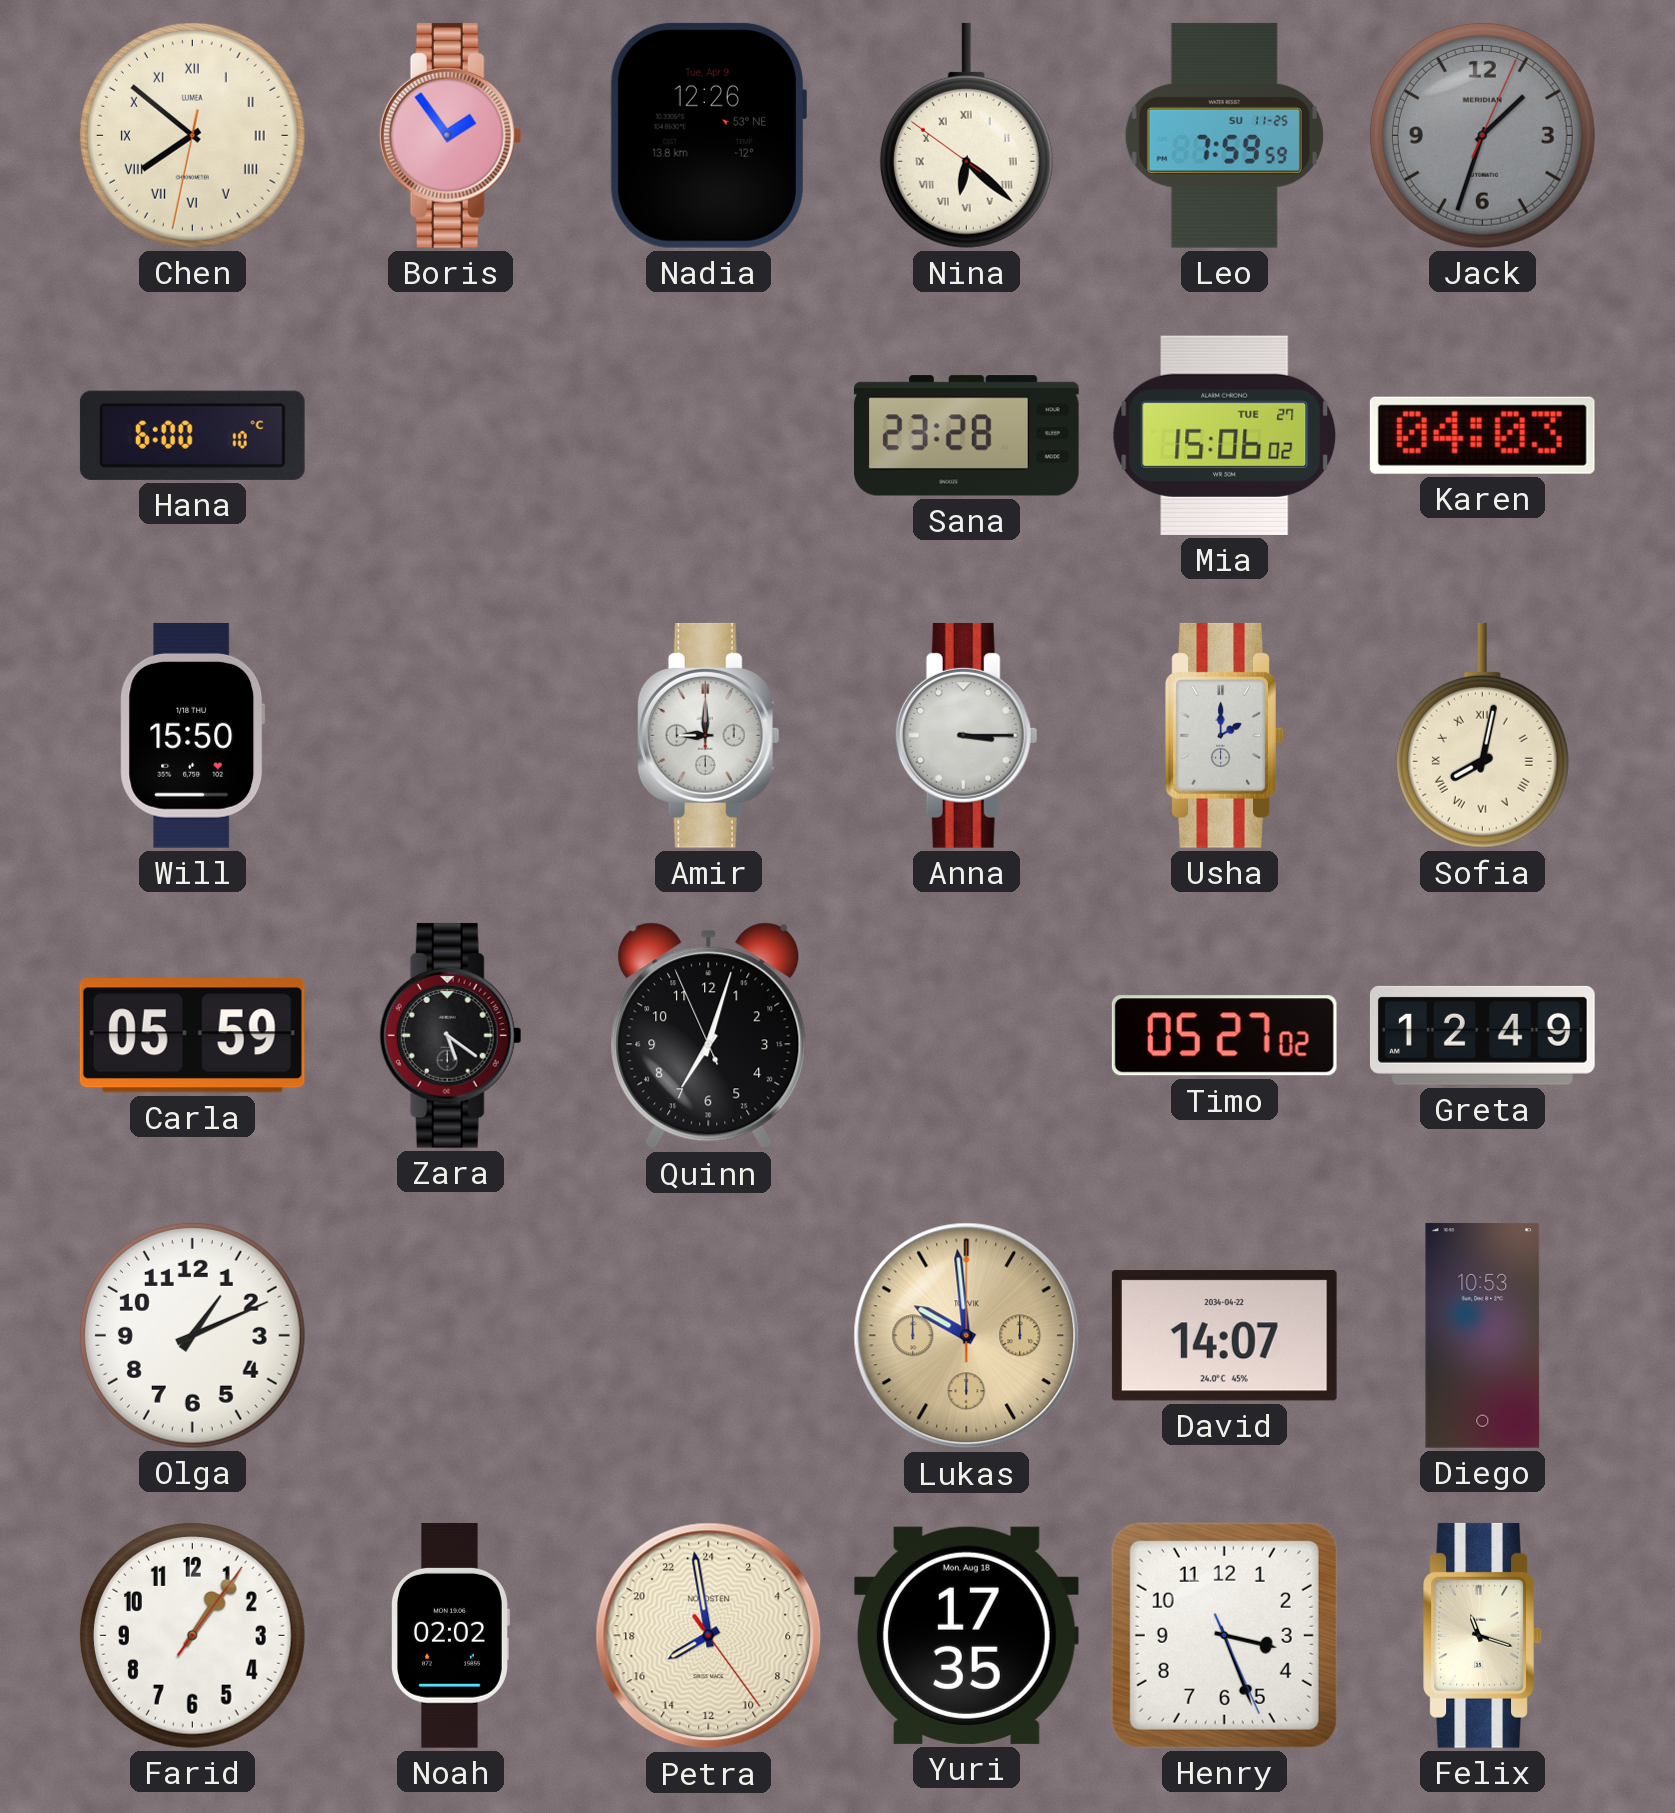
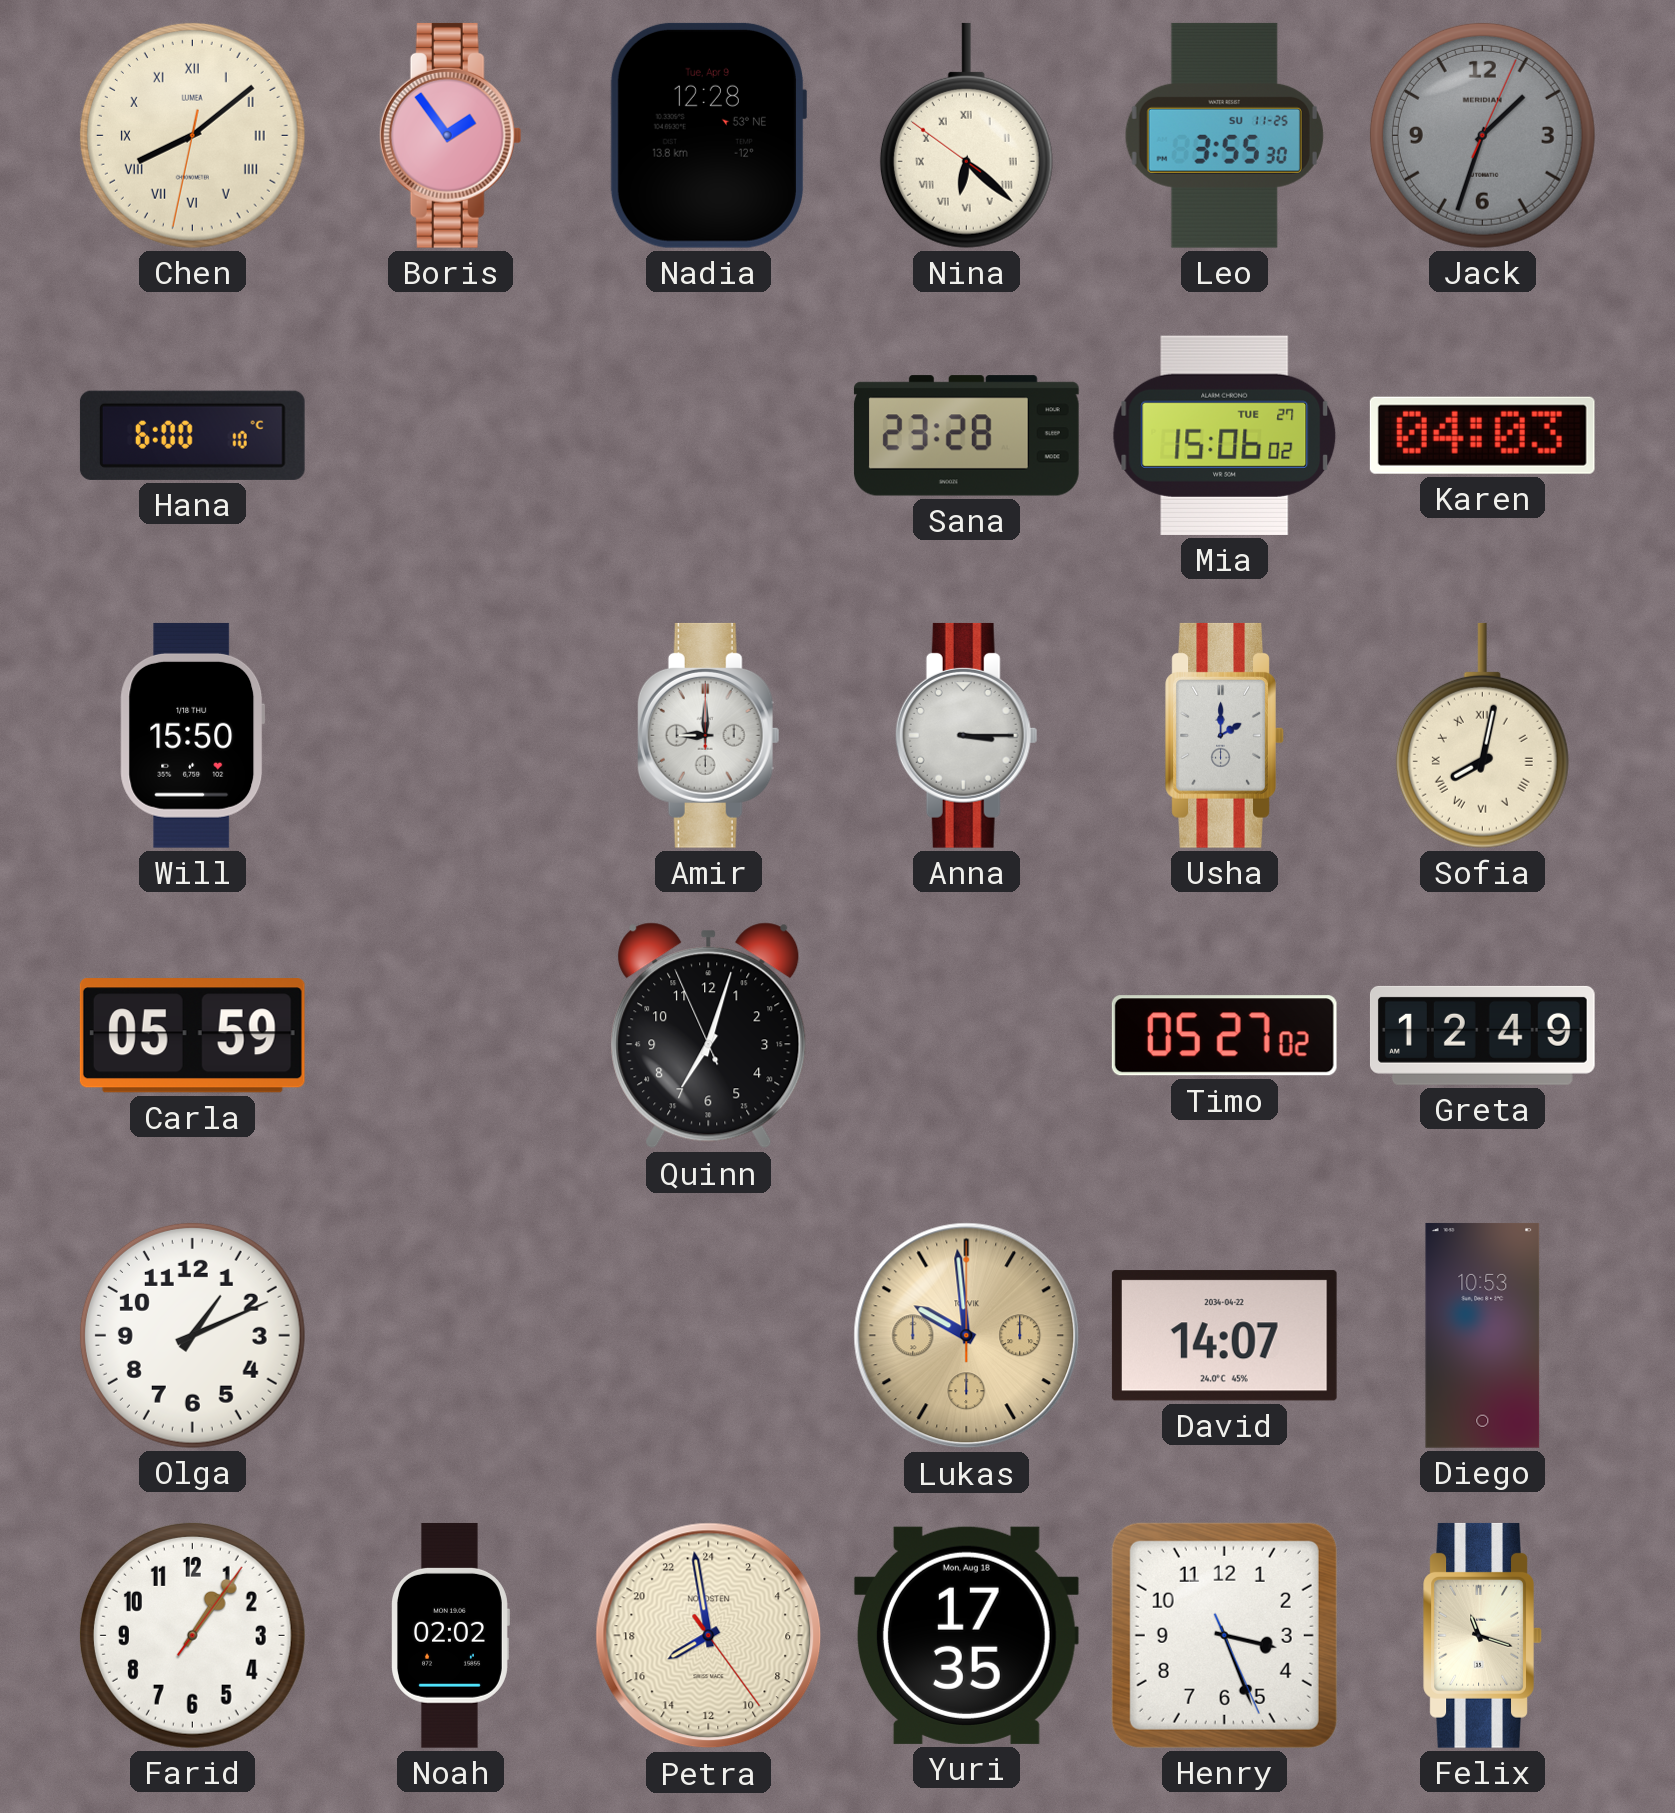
Chen: 7:51 -> 8:08 (192, 135)
Nadia: 12:26 -> 12:28 (708, 135)
Leo: 7:59 -> 3:55 (1224, 135)
Zara: 5:21 -> none (450, 1035)
